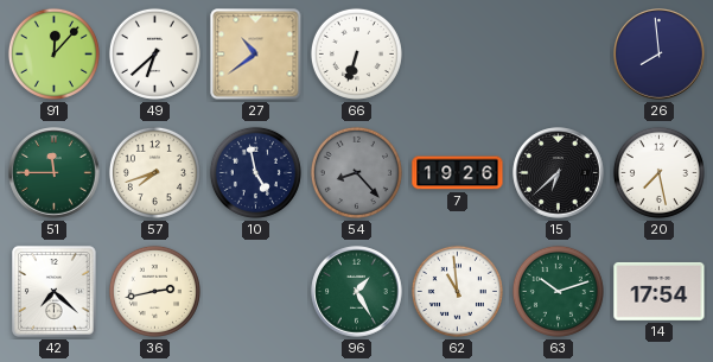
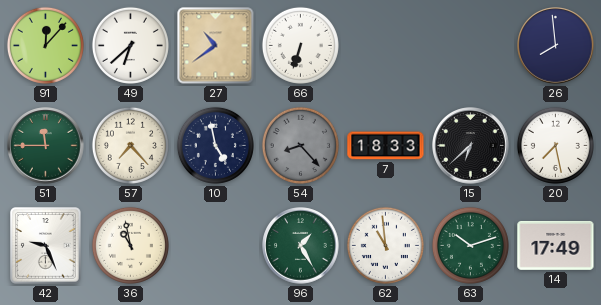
57: 7:42 -> 7:23 (130, 145)
7: 19:26 -> 18:33 (386, 146)
42: 7:22 -> 9:26 (46, 246)
36: 2:43 -> 10:58 (130, 245)
14: 17:54 -> 17:49 (556, 245)
